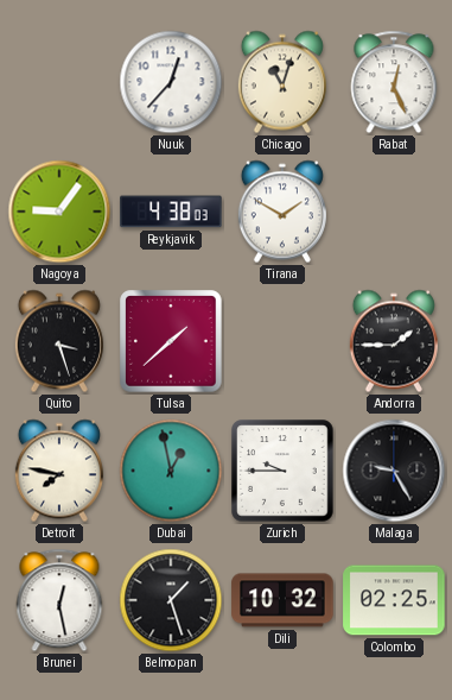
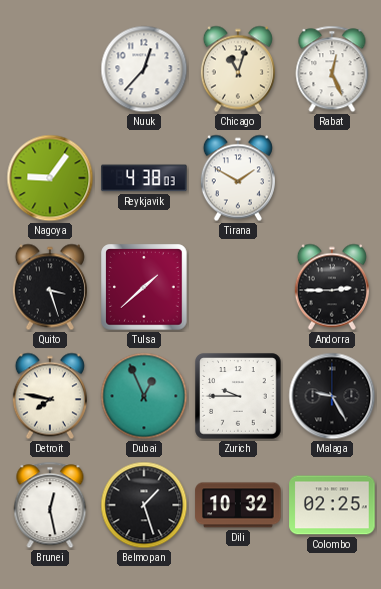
Andorra: 1:45 -> 2:45 (332, 287)
Dubai: 12:58 -> 12:56 (144, 396)
